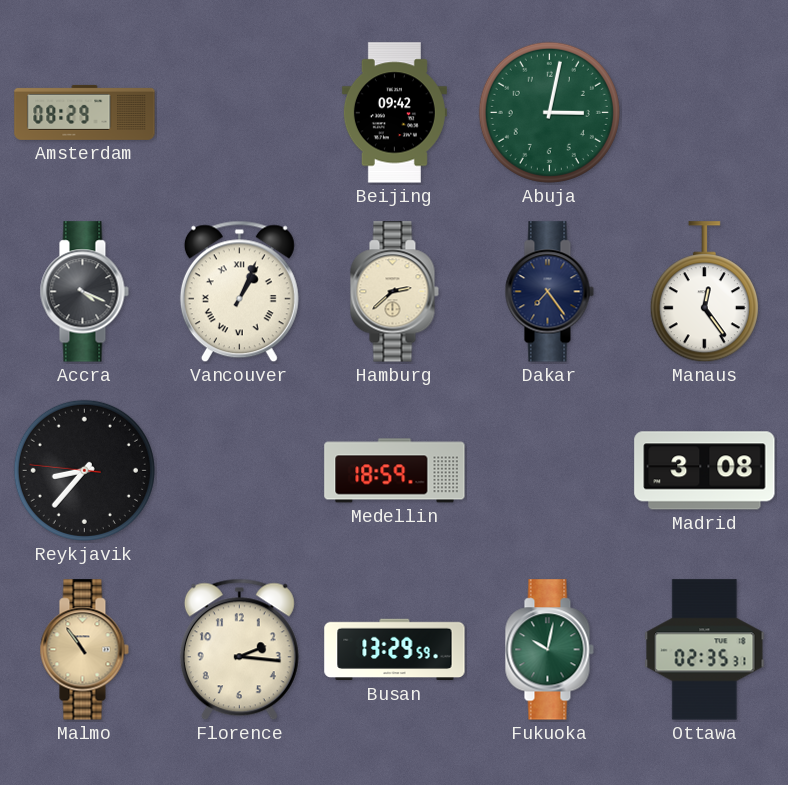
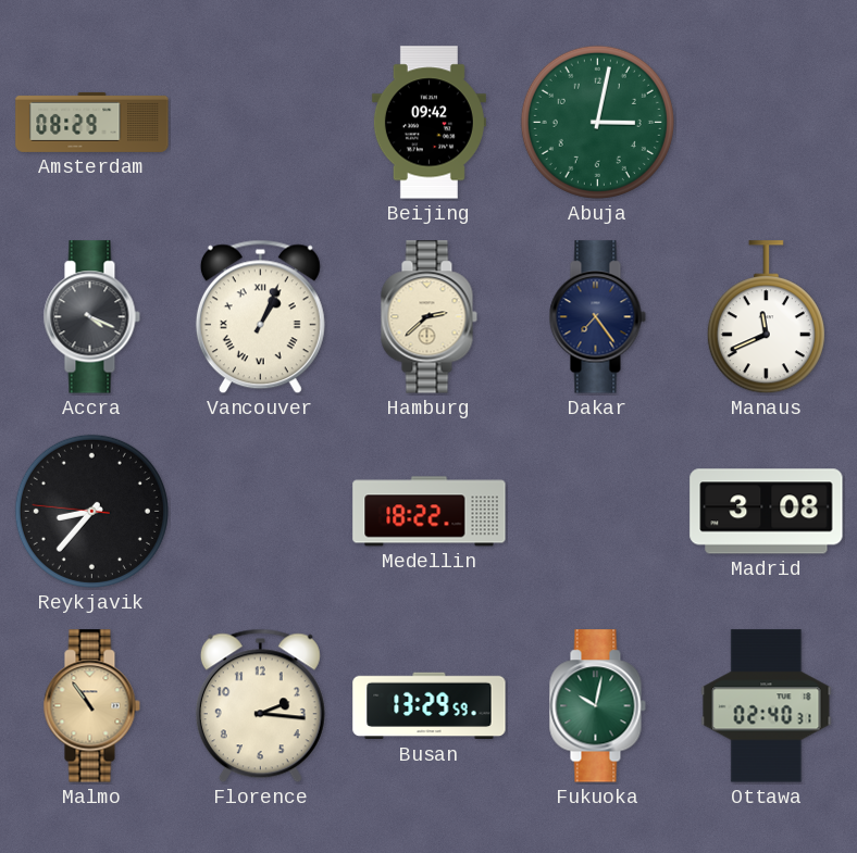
Manaus: 12:24 -> 11:41 (766, 317)
Medellin: 18:59 -> 18:22 (430, 512)
Ottawa: 02:35 -> 02:40 (767, 706)
